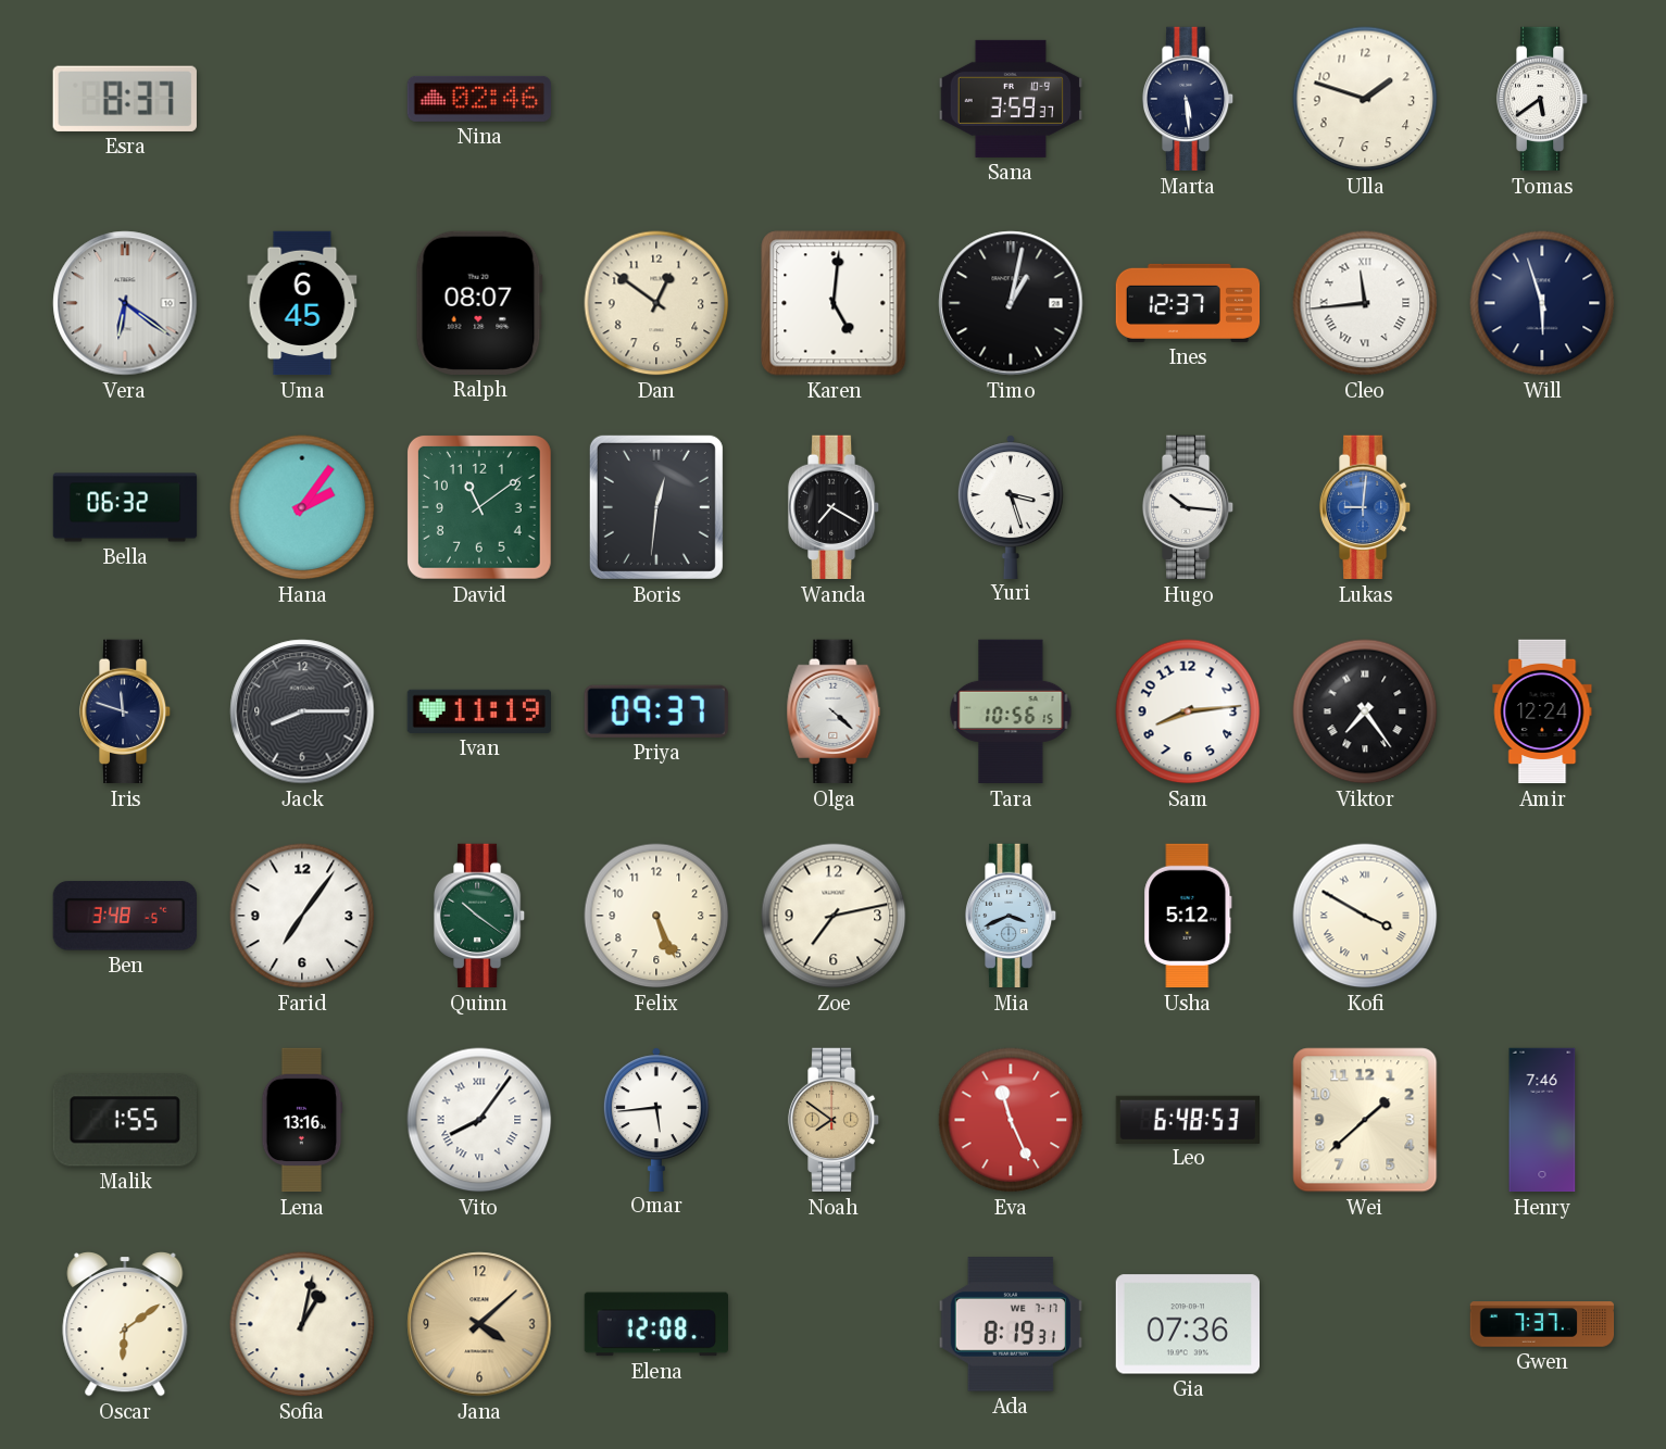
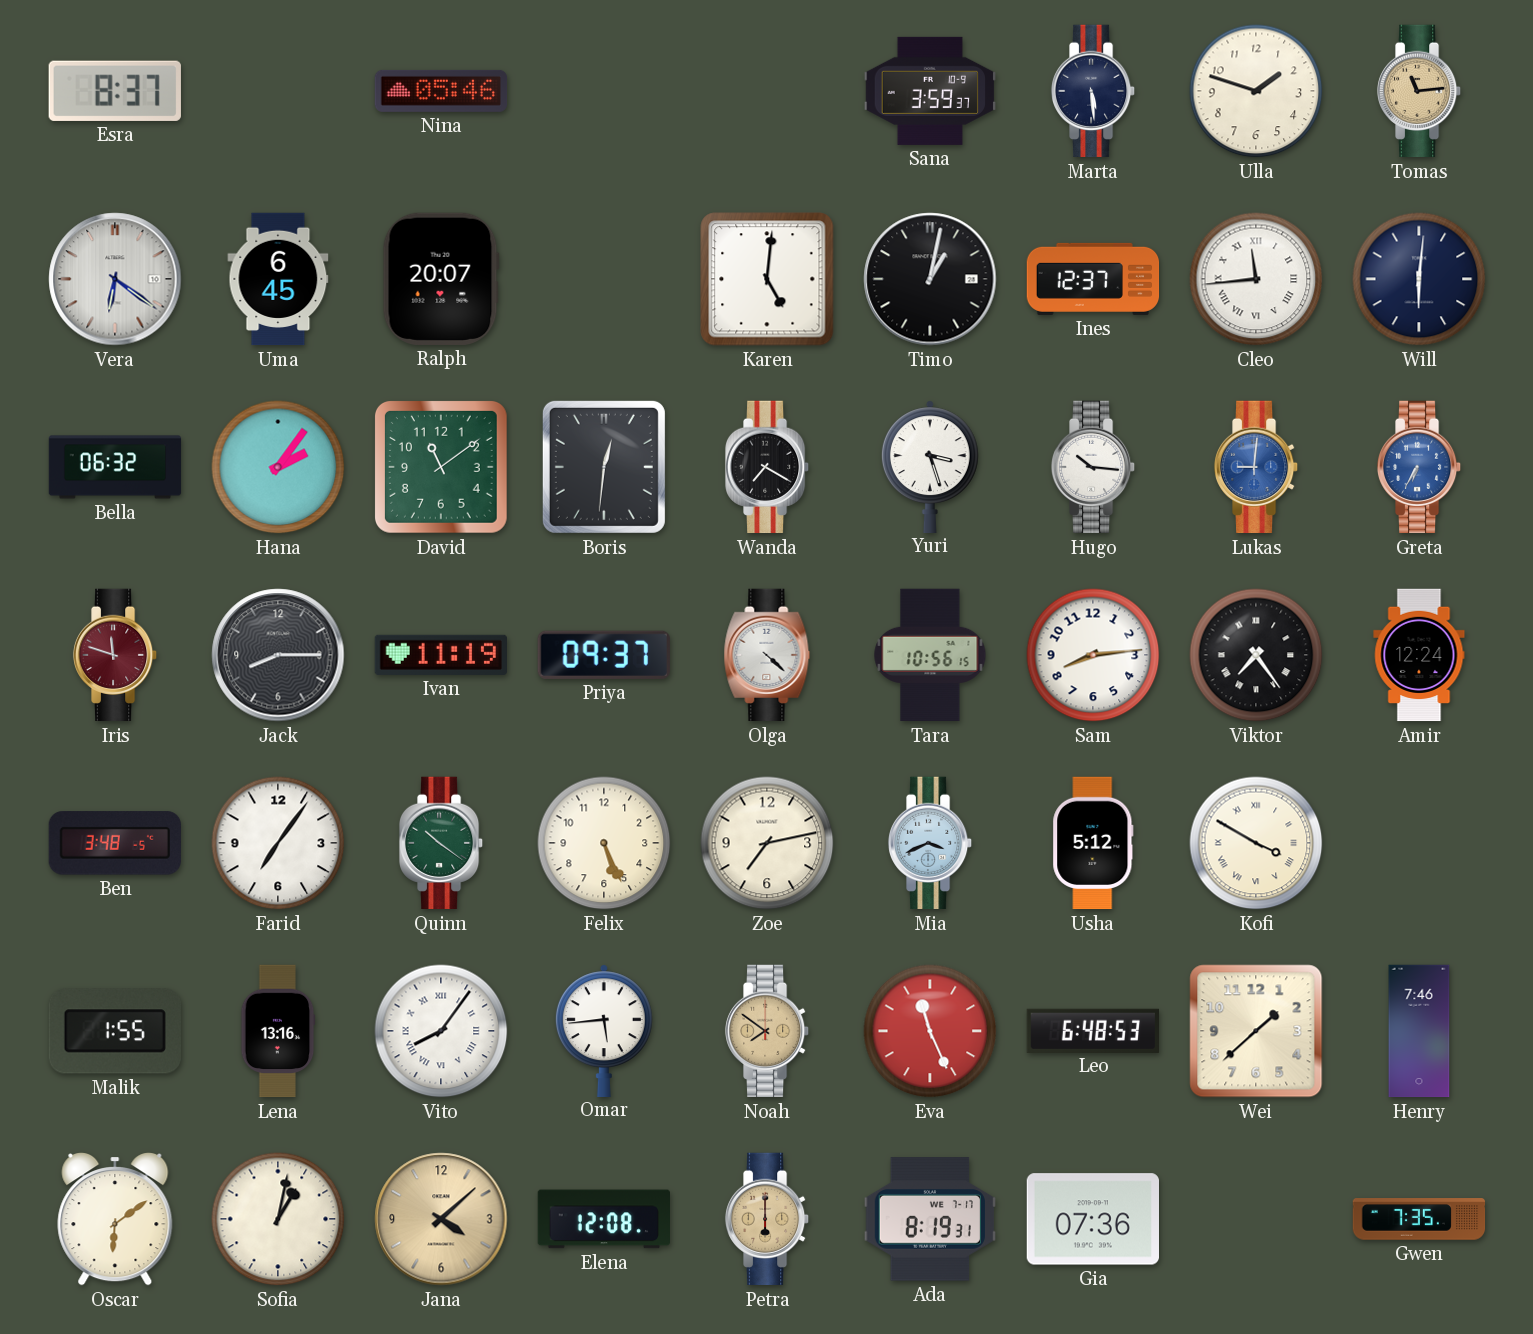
Nina: 02:46 -> 05:46 (441, 91)
Tomas: 5:39 -> 11:14 (1419, 91)
Tomas dial: white -> champagne (1419, 91)
Ralph: 08:07 -> 20:07 (441, 279)
Dan: 12:51 -> none (656, 303)
Will: 5:57 -> 6:01 (1419, 279)
Greta: none -> 6:35 (1419, 467)
Iris dial: navy -> burgundy (115, 655)
Petra: none -> 6:00 (767, 1219)
Gwen: 7:37 -> 7:35 (1419, 1219)
